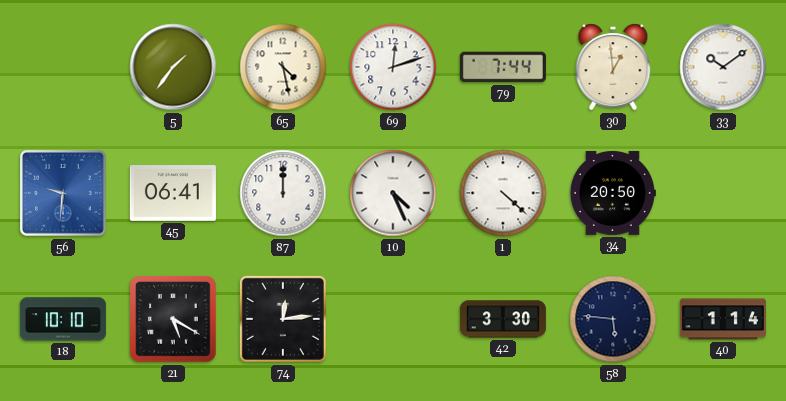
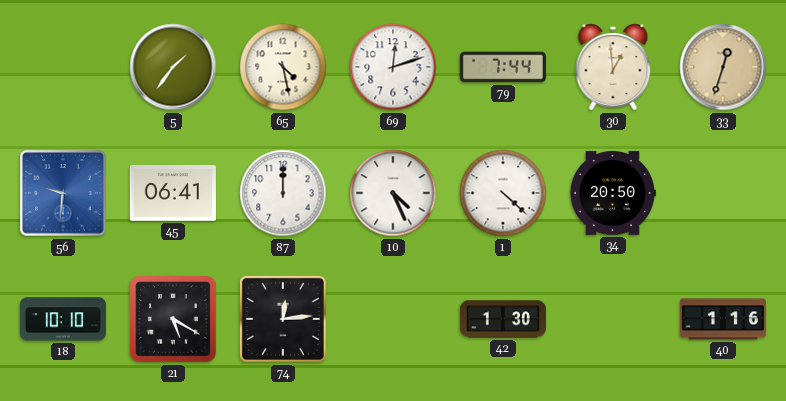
33: 10:09 -> 12:33 (723, 67)
33 dial: white -> champagne (723, 67)
42: 3:30 -> 1:30 (503, 319)
58: 5:46 -> none (613, 319)
40: 1:14 -> 1:16 (723, 319)
